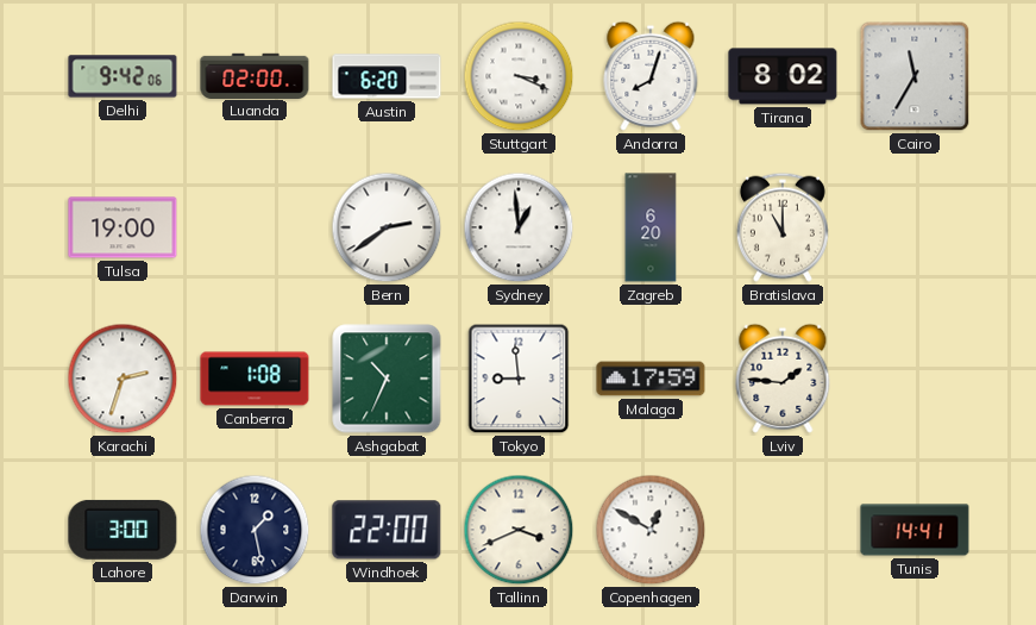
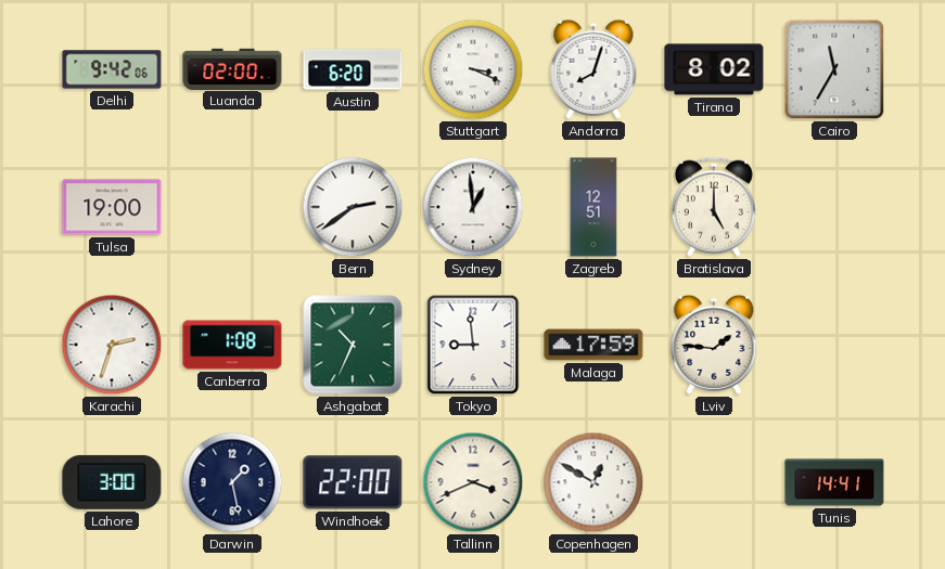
Zagreb: 6:20 -> 12:51 (593, 207)
Bratislava: 11:00 -> 5:00 (714, 207)
